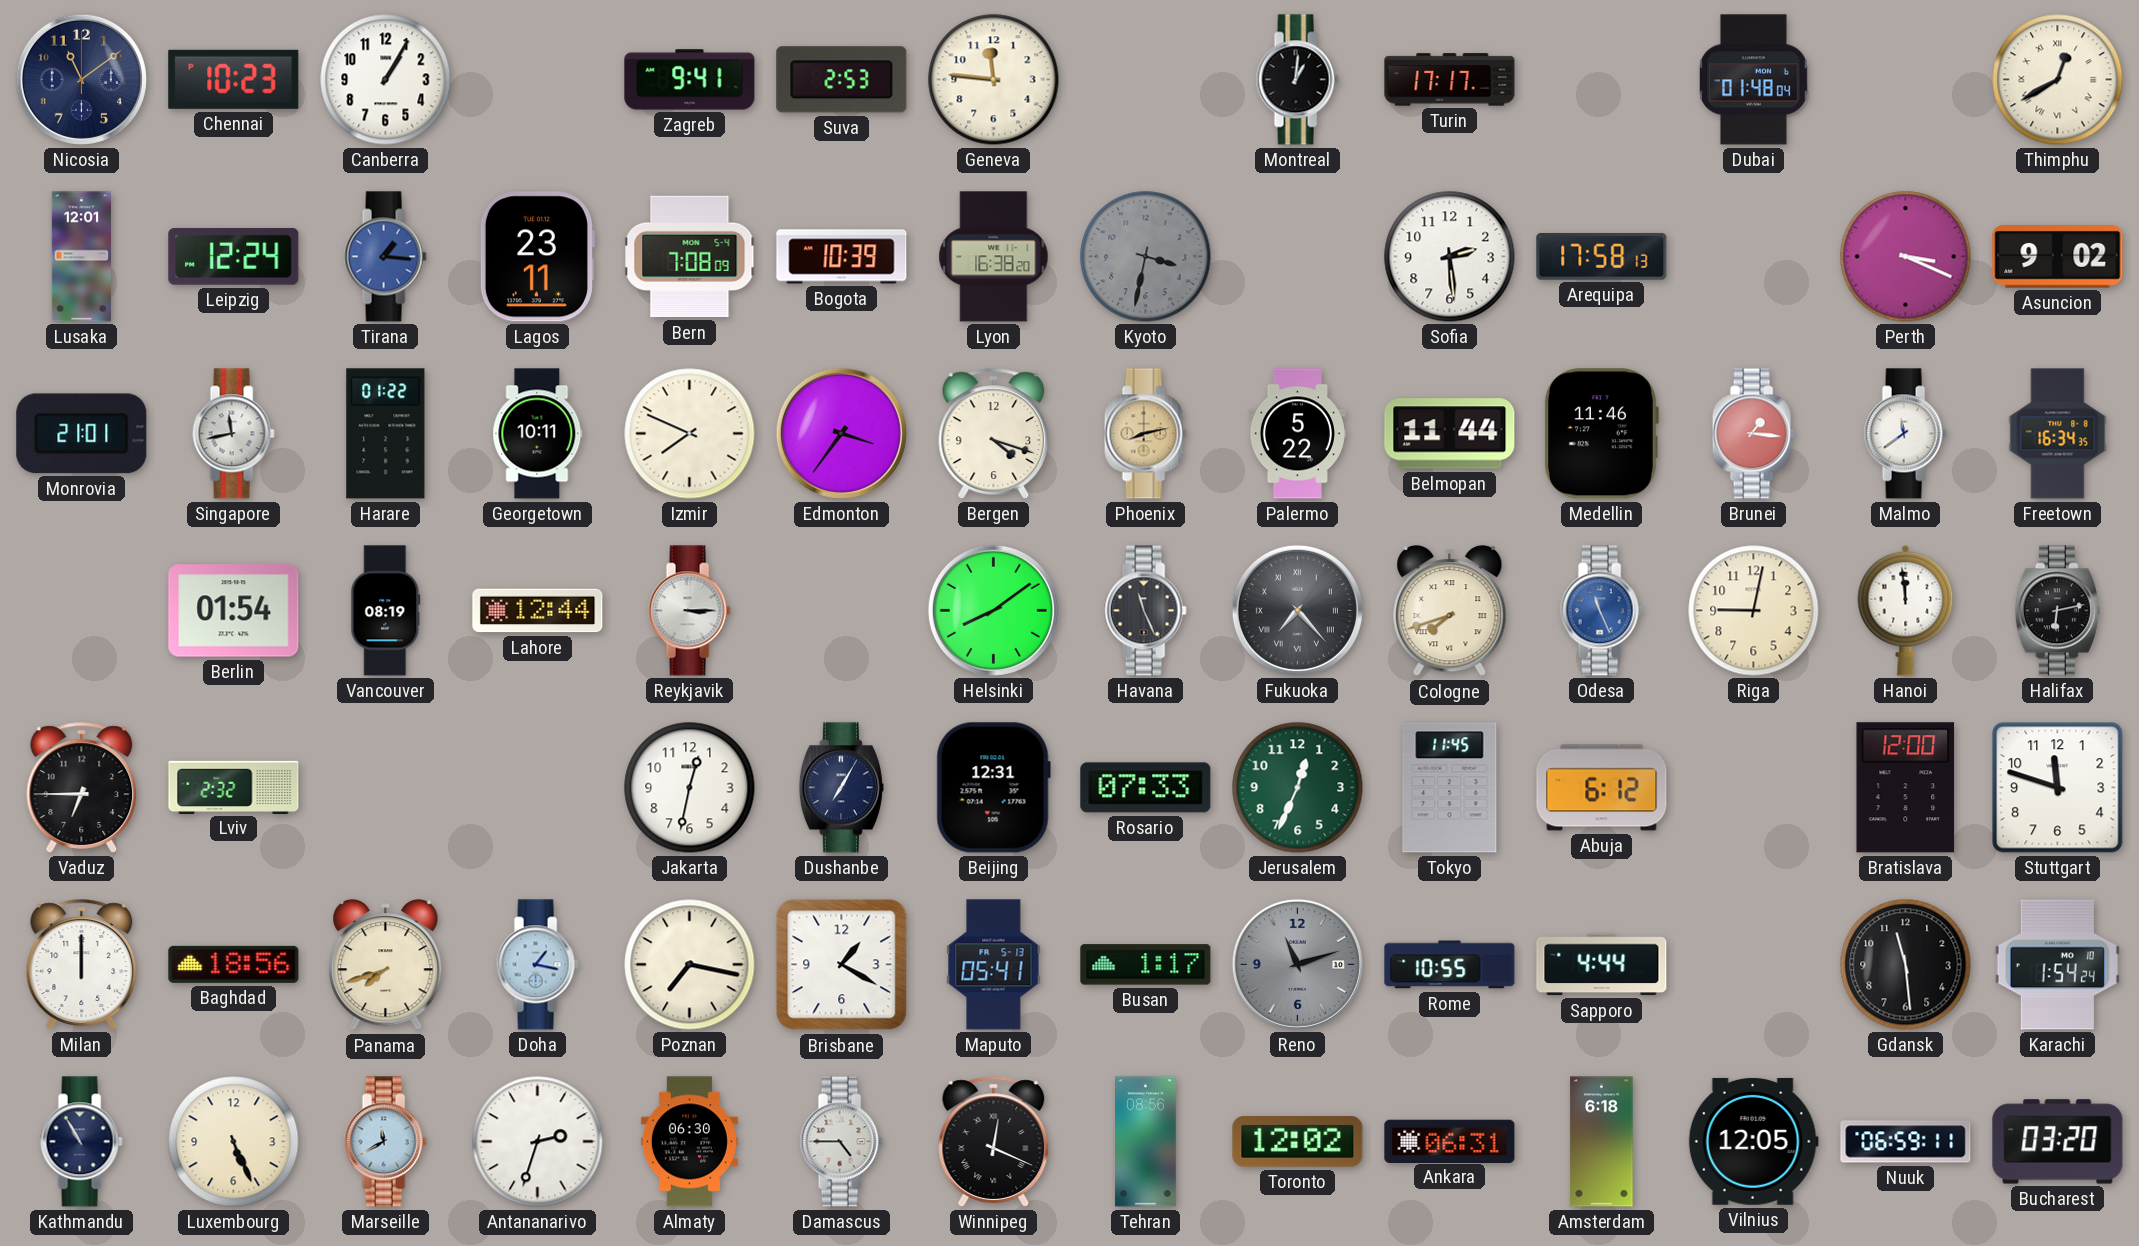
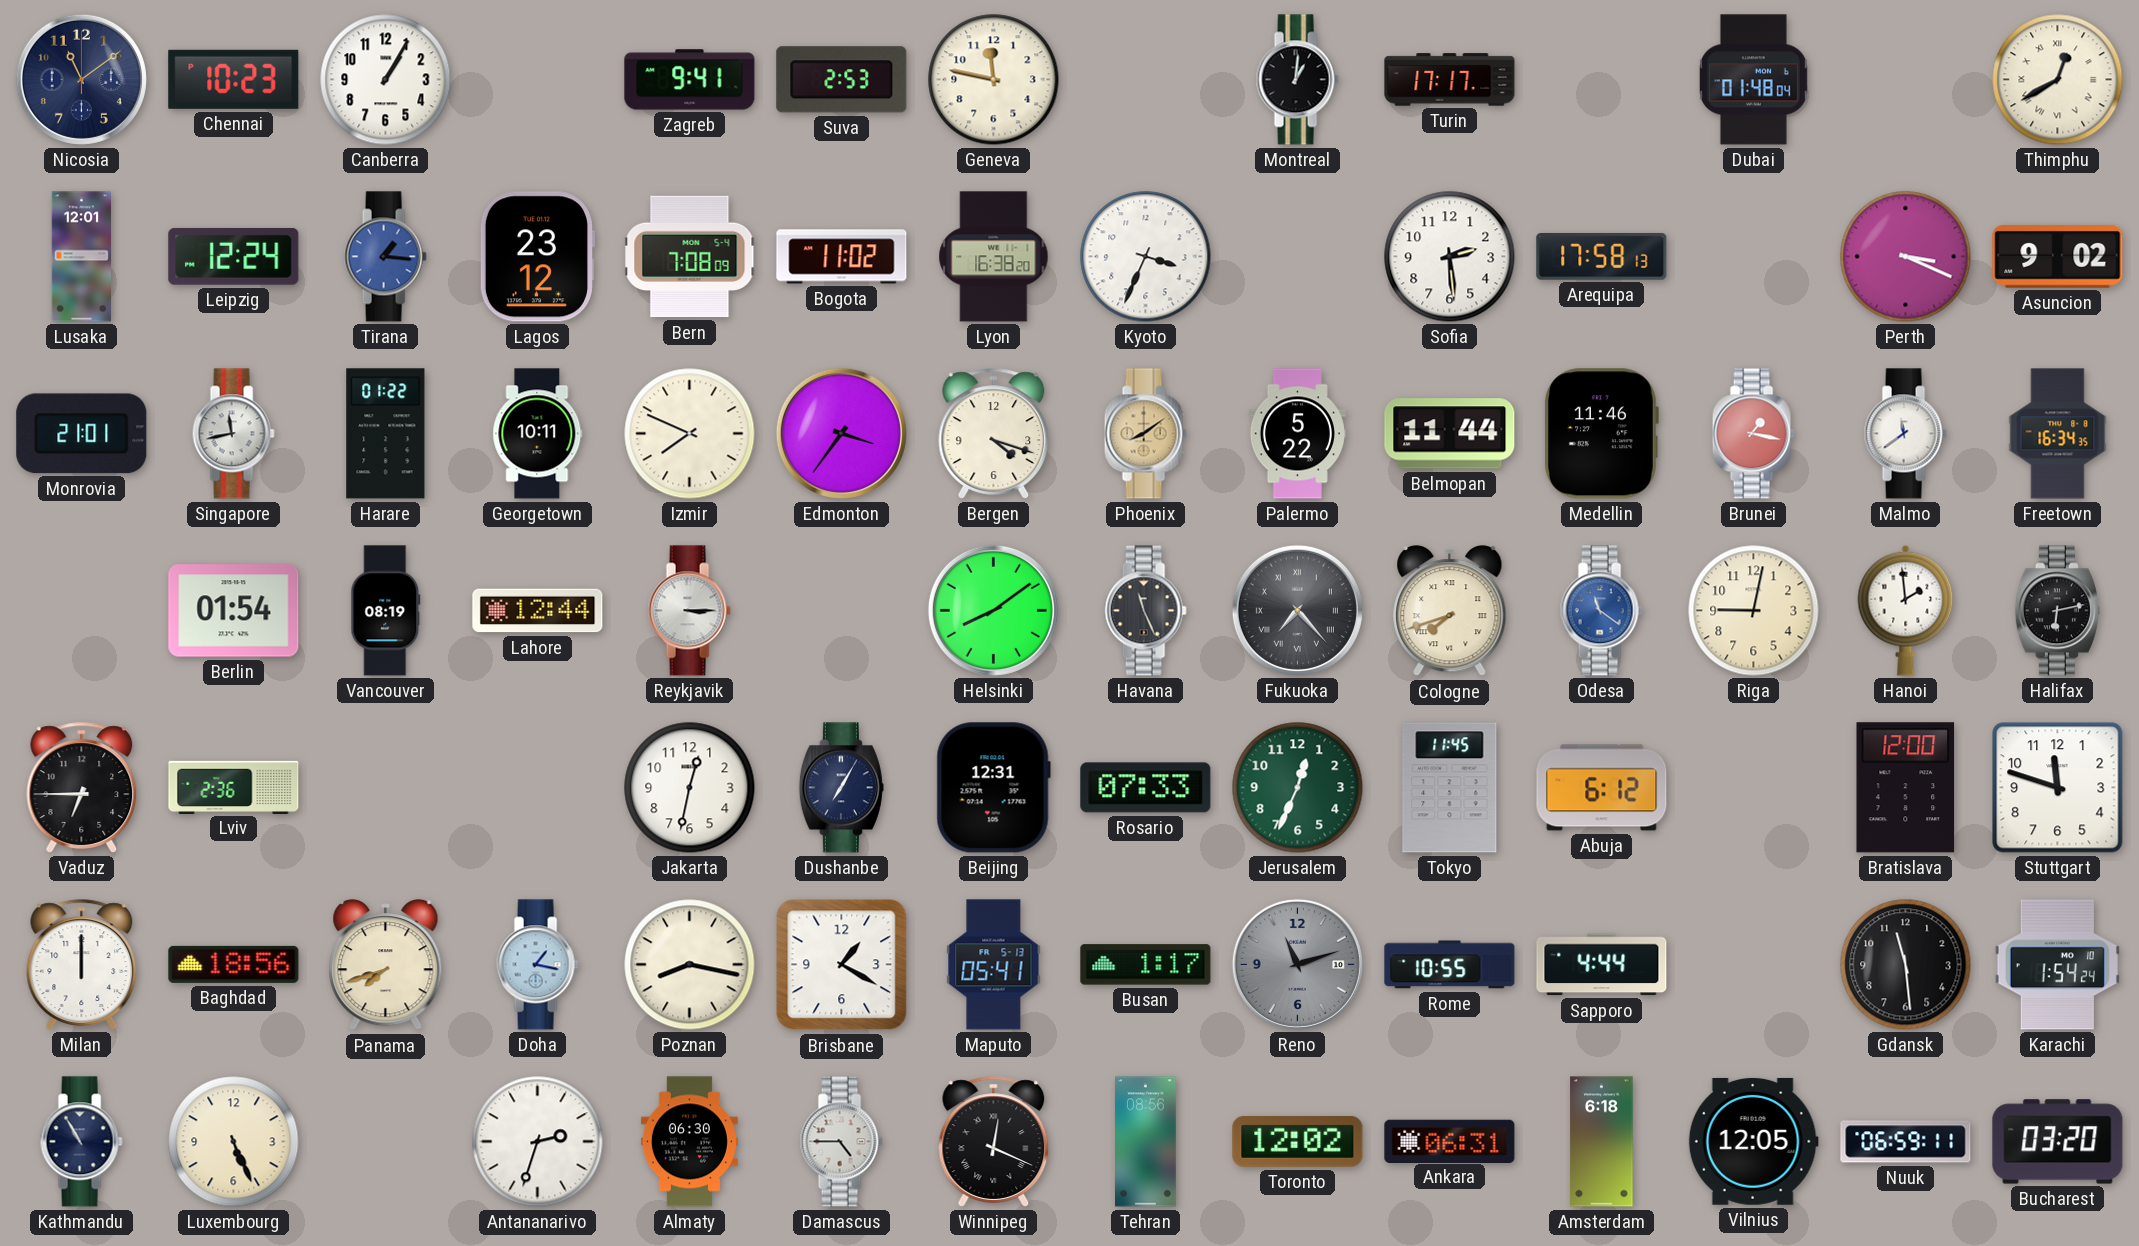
Geneva: 11:46 -> 11:47 (994, 80)
Lagos: 23:11 -> 23:12 (537, 257)
Bogota: 10:39 -> 11:02 (842, 257)
Kyoto: 3:32 -> 3:34 (1146, 257)
Kyoto dial: grey -> white (1146, 257)
Phoenix: 8:13 -> 8:09 (1145, 434)
Brunei: 1:16 -> 1:17 (1753, 434)
Odesa: 11:26 -> 11:21 (1601, 611)
Hanoi: 11:59 -> 1:59 (1906, 610)
Lviv: 2:32 -> 2:36 (234, 787)
Poznan: 7:17 -> 8:17 (690, 965)
Marseille: 11:40 -> none (385, 1142)
